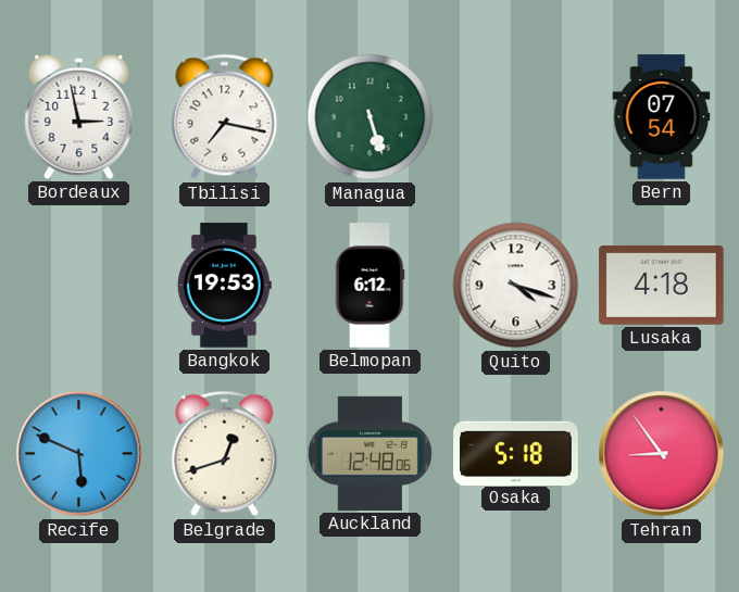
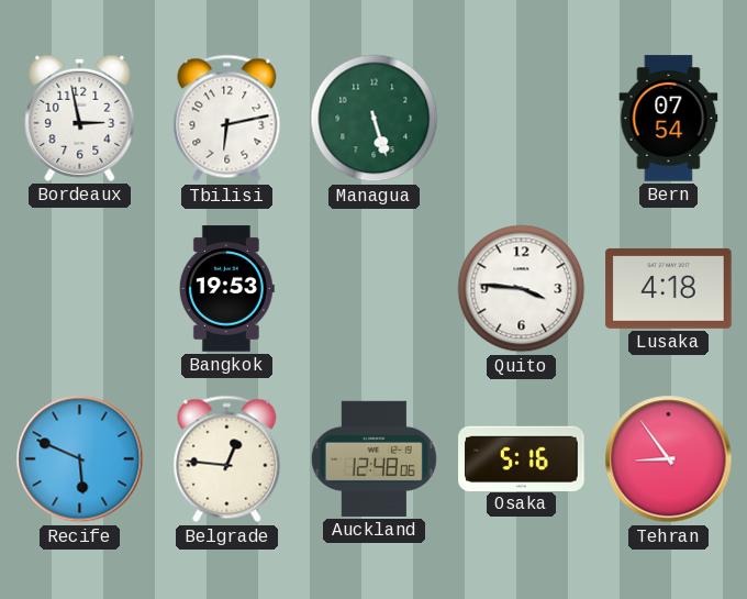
Tbilisi: 7:17 -> 6:13 (227, 119)
Belmopan: 6:12 -> none (369, 286)
Quito: 4:18 -> 3:46 (522, 289)
Belgrade: 12:42 -> 12:46 (227, 459)
Osaka: 5:18 -> 5:16 (522, 458)
